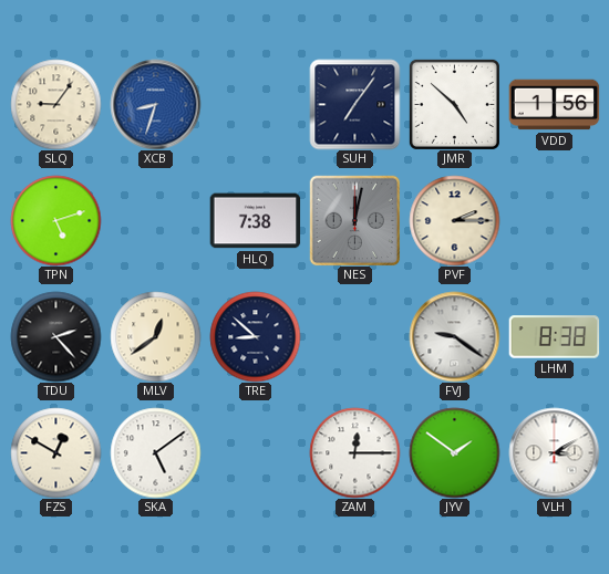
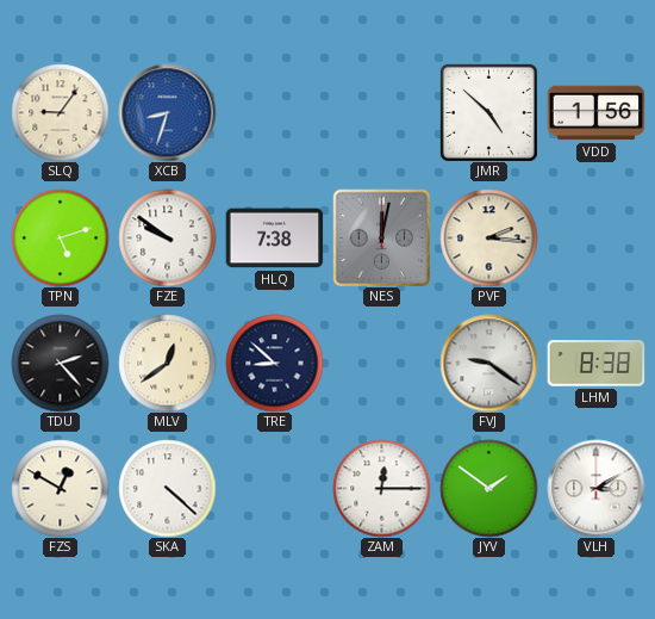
SUH: 7:06 -> none (354, 104)
FZE: none -> 9:51 (167, 237)
PVF: 2:15 -> 2:16 (488, 237)
SKA: 5:09 -> 4:22 (167, 488)
